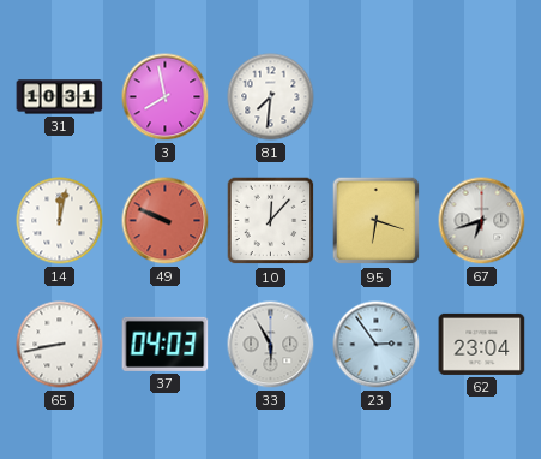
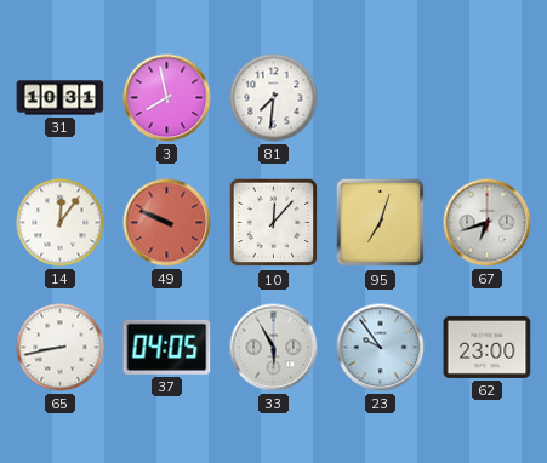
14: 12:02 -> 12:06 (61, 223)
95: 6:18 -> 7:03 (381, 223)
37: 04:03 -> 04:05 (167, 347)
23: 2:54 -> 9:54 (381, 348)
62: 23:04 -> 23:00 (488, 347)
